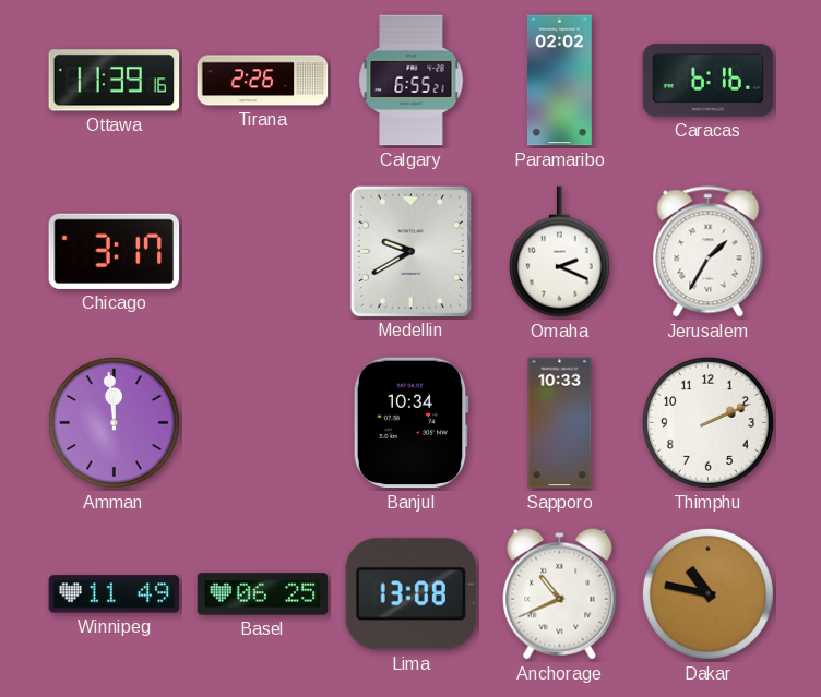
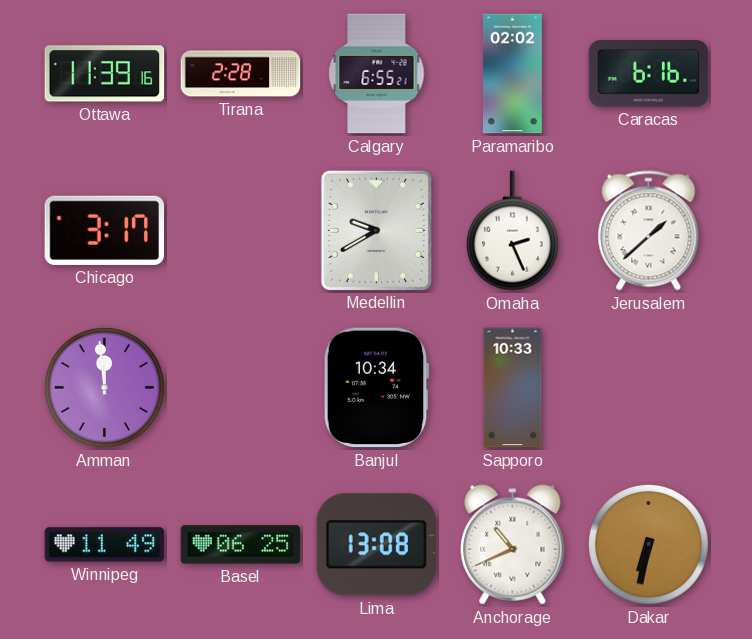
Tirana: 2:26 -> 2:28 (241, 74)
Omaha: 2:19 -> 2:26 (512, 231)
Jerusalem: 1:35 -> 1:38 (649, 231)
Thimphu: 2:11 -> none (707, 422)
Dakar: 10:47 -> 6:32 (648, 544)
